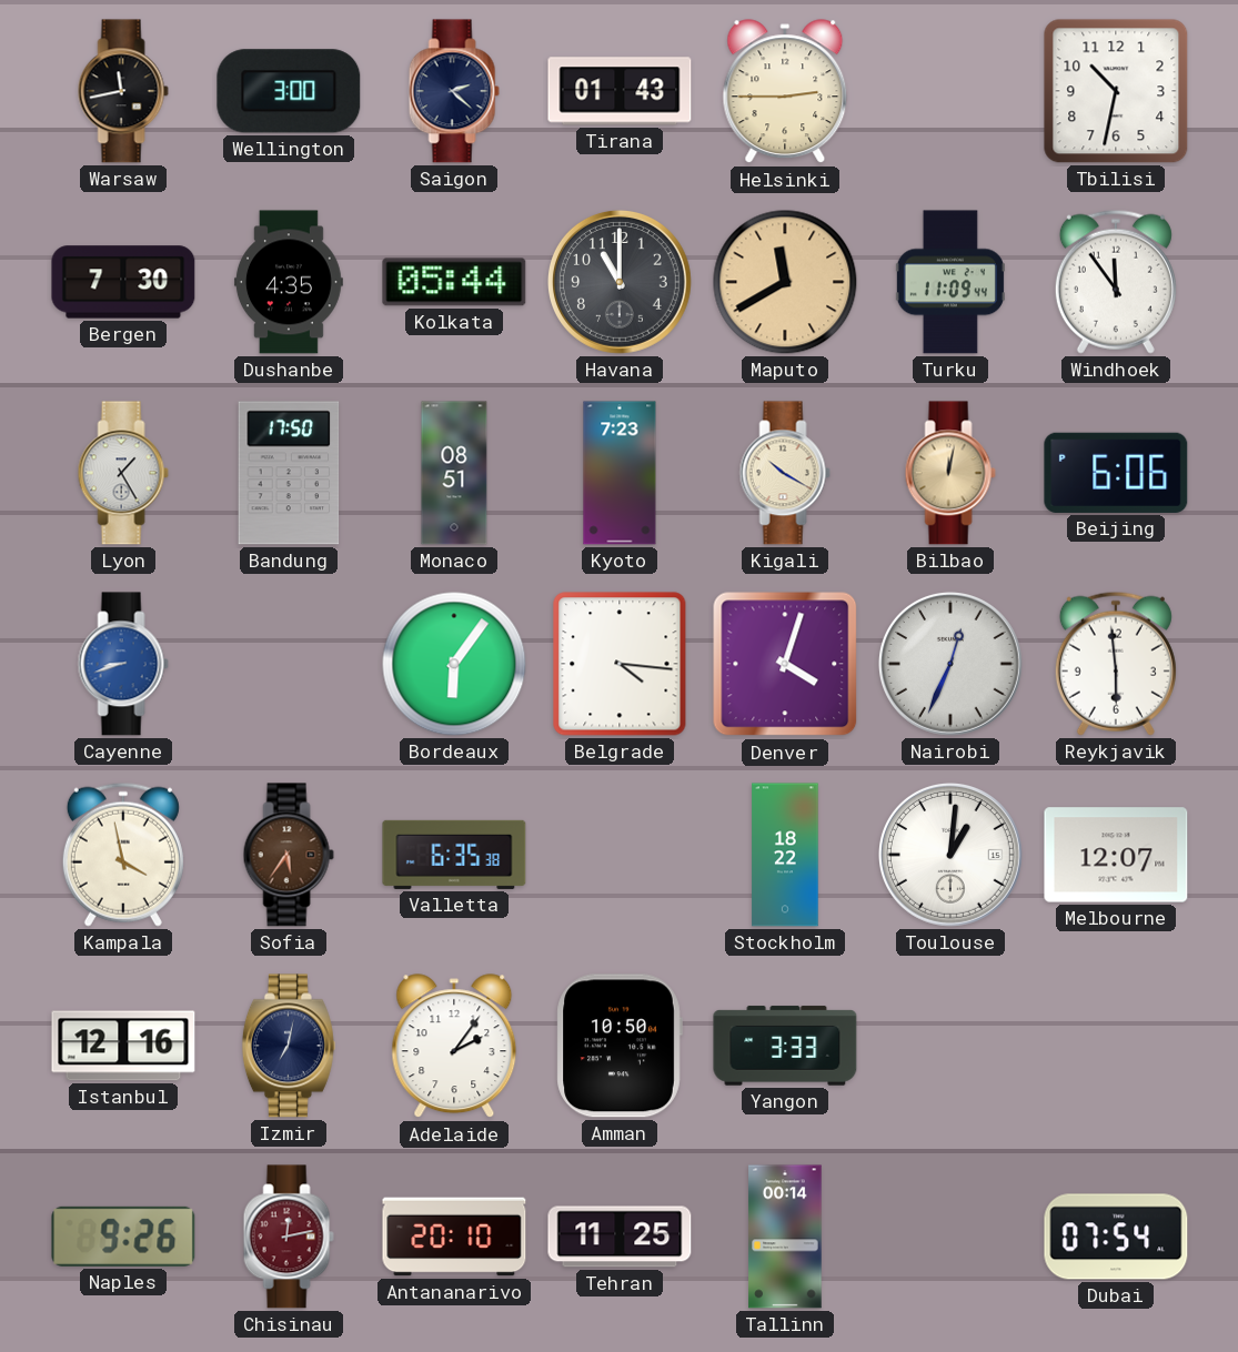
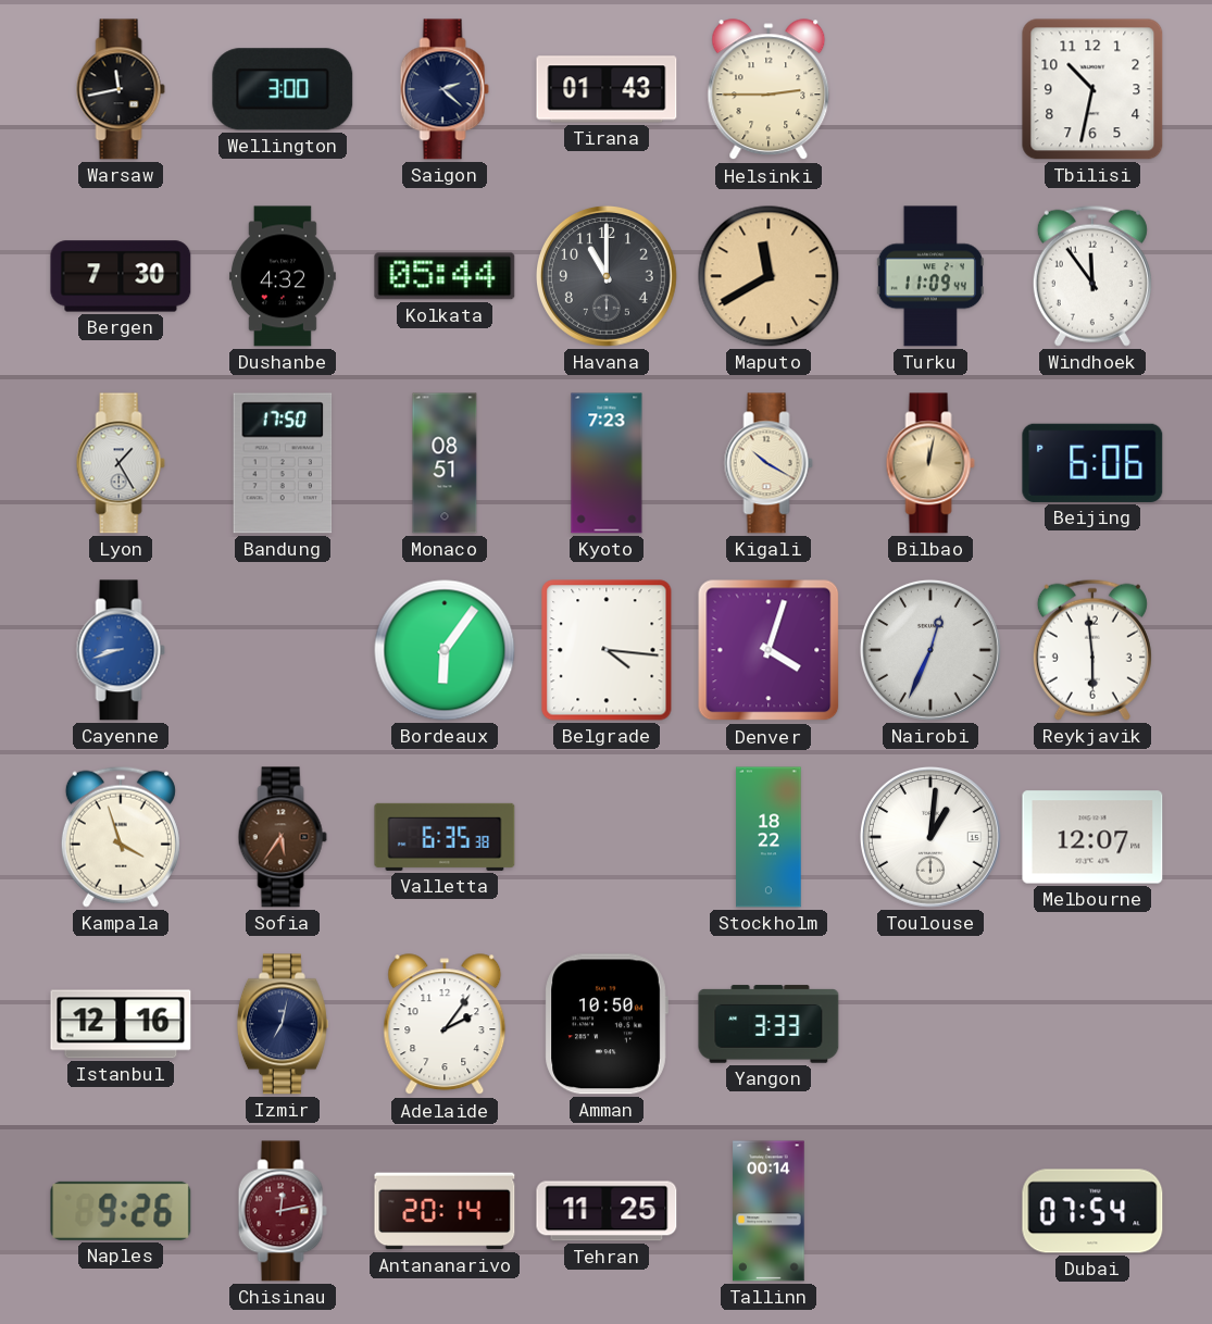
Dushanbe: 4:35 -> 4:32 (283, 276)
Kampala: 3:58 -> 3:57 (121, 837)
Antananarivo: 20:10 -> 20:14 (445, 1211)
